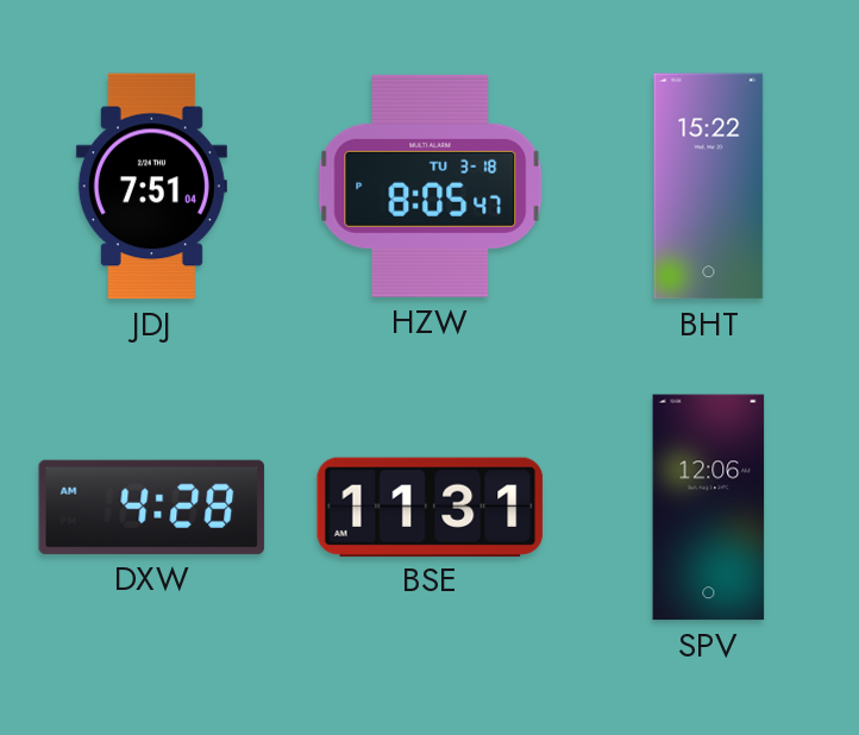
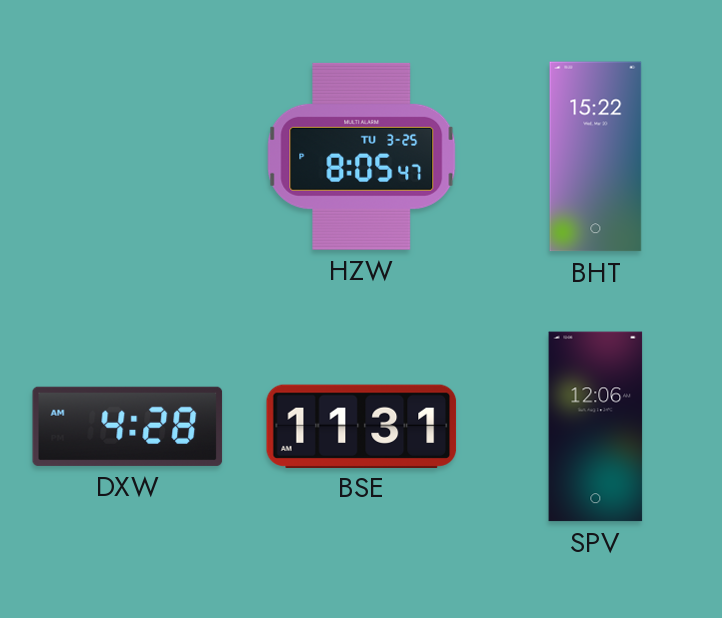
JDJ: 7:51 -> none (151, 187)
HZW date: TU 3-18 -> TU 3-25 (362, 156)
